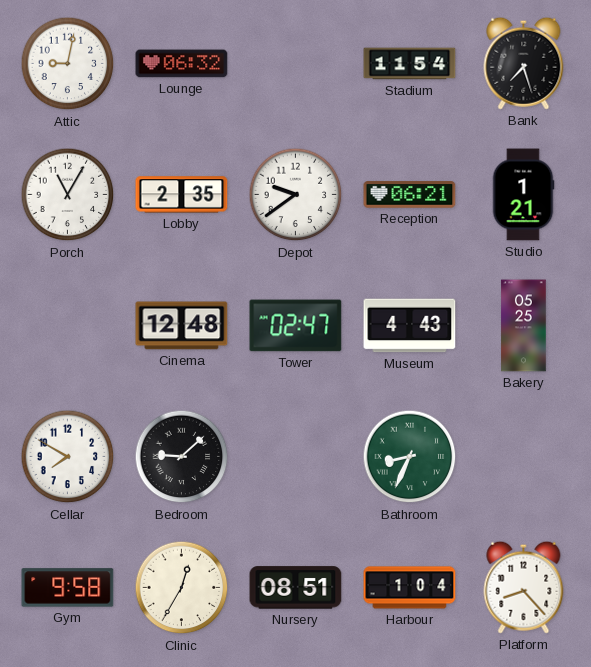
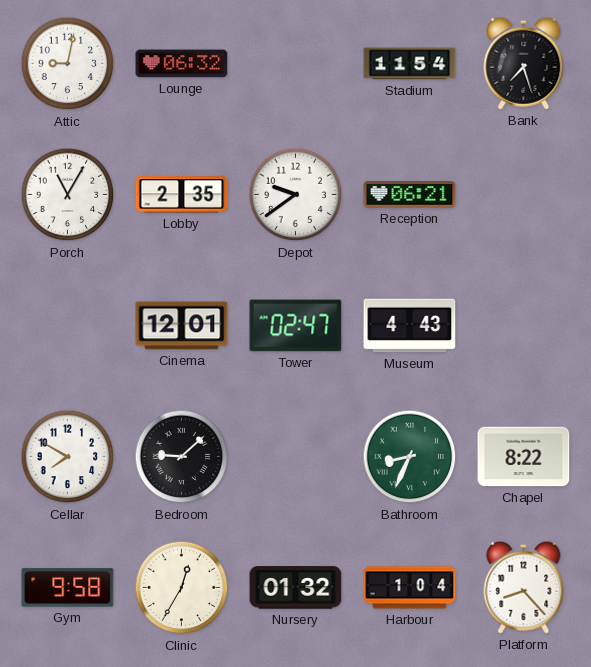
Studio: 1:21 -> none (523, 195)
Cinema: 12:48 -> 12:01 (182, 326)
Bakery: 05:25 -> none (524, 326)
Chapel: none -> 8:22 (524, 457)
Nursery: 08:51 -> 01:32 (296, 588)
